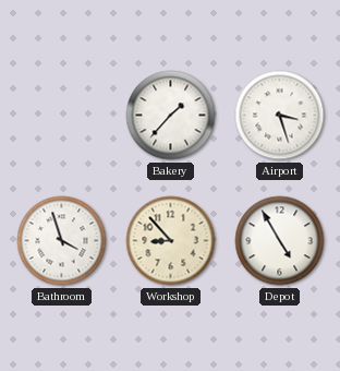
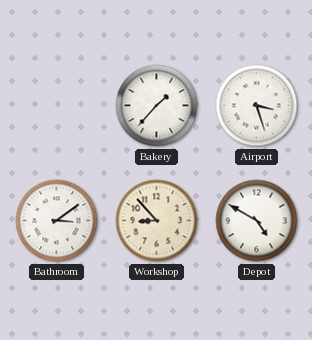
Bathroom: 3:57 -> 3:09 (57, 221)
Depot: 4:55 -> 4:50 (257, 221)
